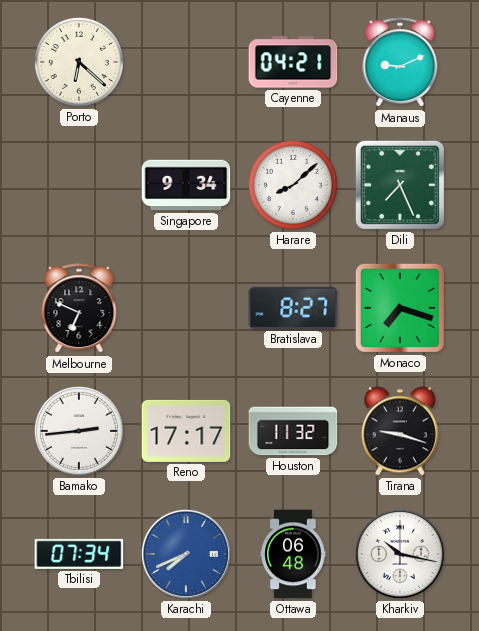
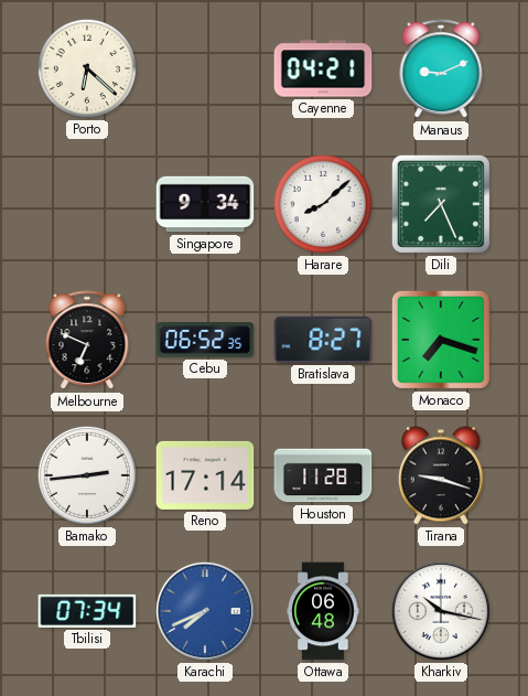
Cebu: none -> 06:52 (205, 340)
Reno: 17:17 -> 17:14 (205, 475)
Houston: 11:32 -> 11:28 (323, 475)
